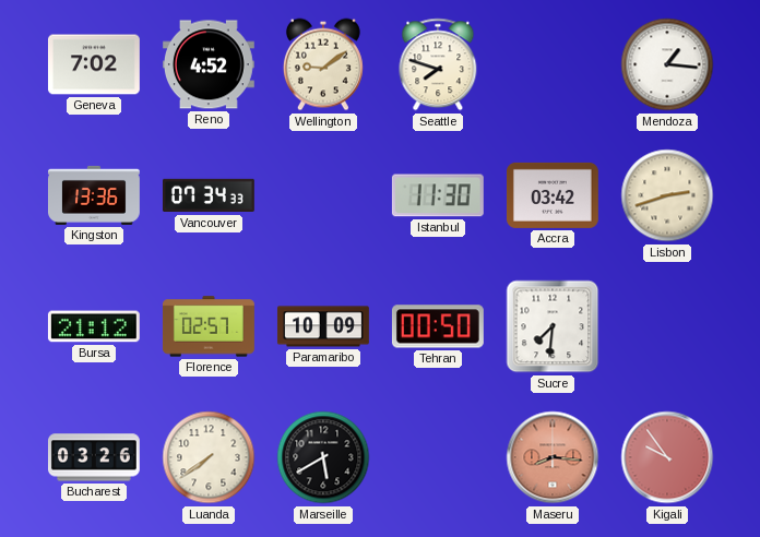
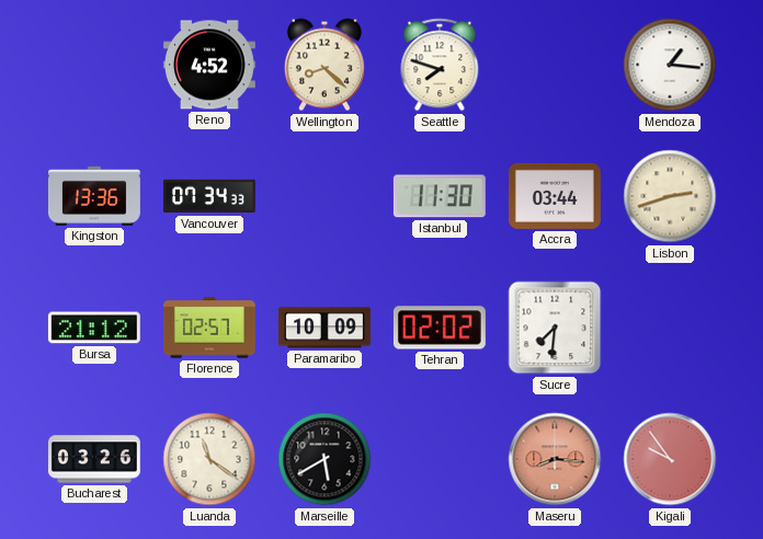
Geneva: 7:02 -> none (94, 64)
Wellington: 9:09 -> 8:22 (324, 65)
Accra: 03:42 -> 03:44 (555, 196)
Tehran: 00:50 -> 02:02 (440, 328)
Luanda: 7:39 -> 11:21 (209, 459)
